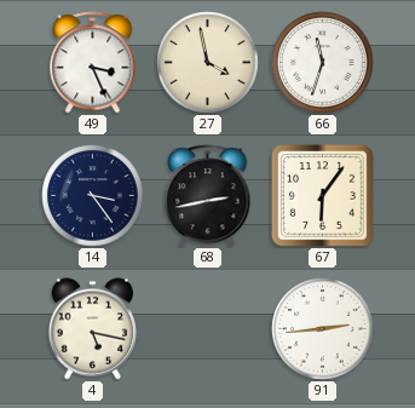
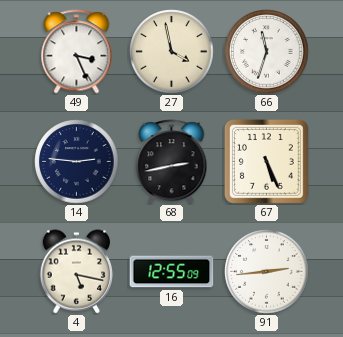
14: 3:24 -> 2:46 (77, 162)
67: 6:06 -> 5:26 (267, 162)
16: none -> 12:55 (172, 272)
